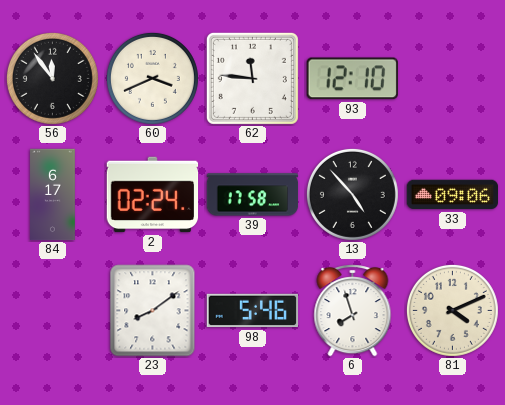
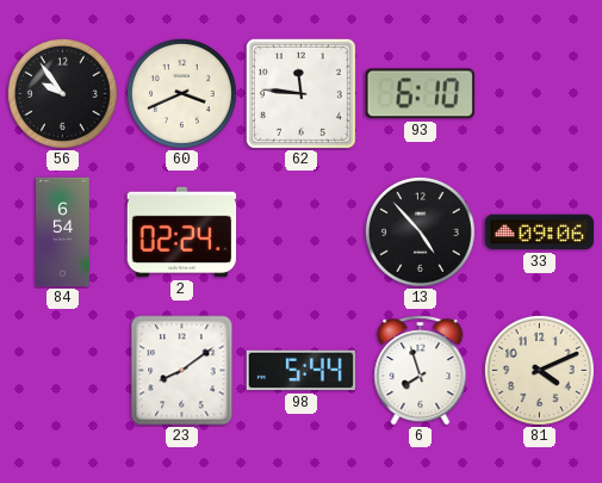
56: 11:54 -> 9:54 (62, 93)
93: 12:10 -> 6:10 (420, 94)
84: 6:17 -> 6:54 (63, 233)
39: 17:58 -> none (253, 195)
98: 5:46 -> 5:44 (302, 371)
